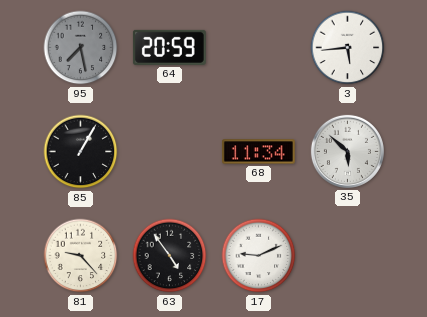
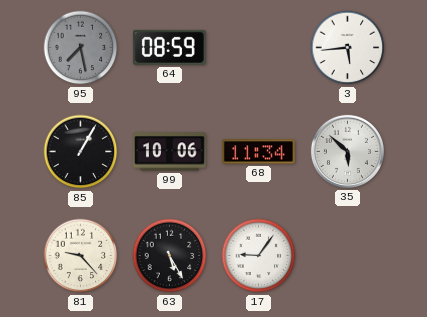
64: 20:59 -> 08:59 (169, 47)
99: none -> 10:06 (169, 152)
63: 4:54 -> 5:25 (170, 256)
17: 9:11 -> 9:06 (259, 256)
